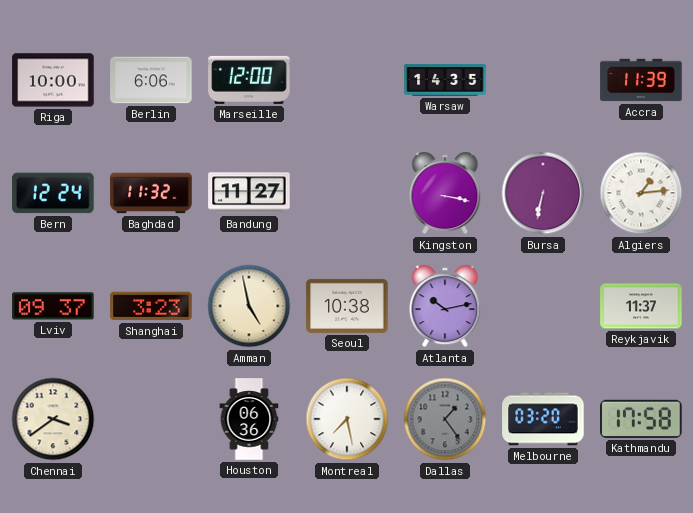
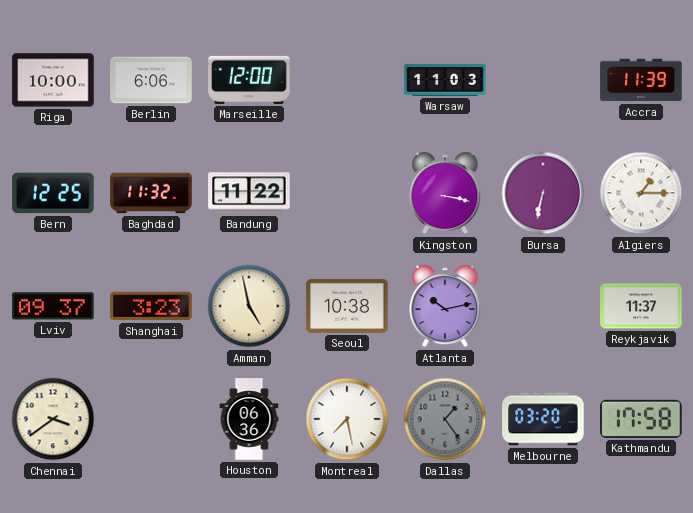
Warsaw: 14:35 -> 11:03 (445, 80)
Bern: 12:24 -> 12:25 (53, 193)
Bandung: 11:27 -> 11:22 (249, 193)
Algiers: 1:14 -> 1:15 (641, 193)
